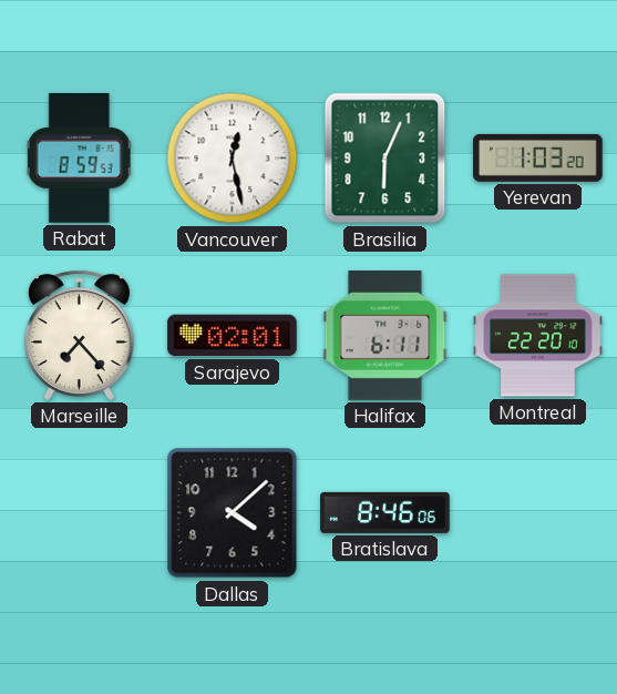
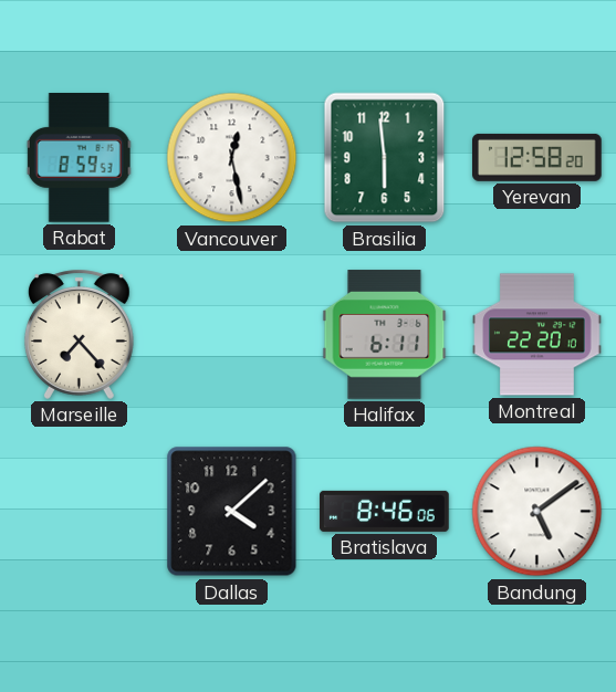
Brasilia: 6:04 -> 5:59 (385, 158)
Yerevan: 1:03 -> 12:58 (537, 157)
Sarajevo: 02:01 -> none (233, 336)
Bandung: none -> 5:09 (537, 512)
